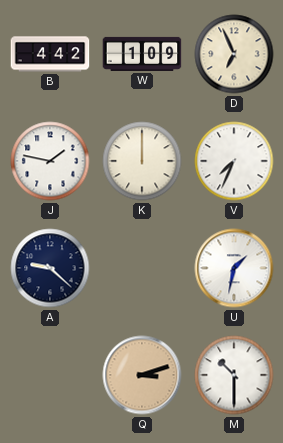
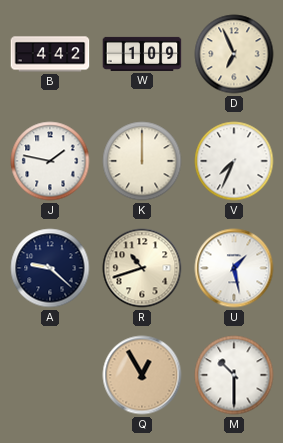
R: none -> 10:42 (142, 268)
U: 1:32 -> 1:28 (234, 268)
Q: 3:12 -> 12:55 (142, 375)
